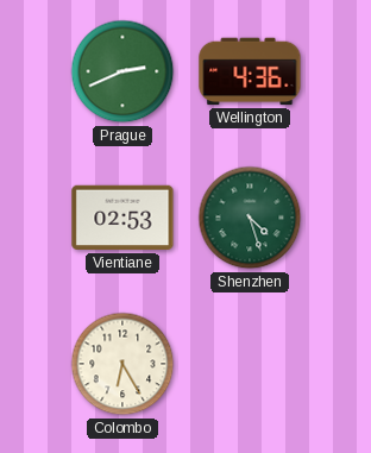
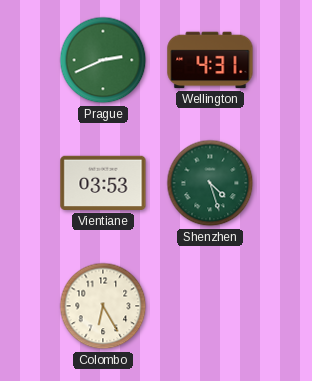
Wellington: 4:36 -> 4:31 (210, 60)
Vientiane: 02:53 -> 03:53 (103, 183)
